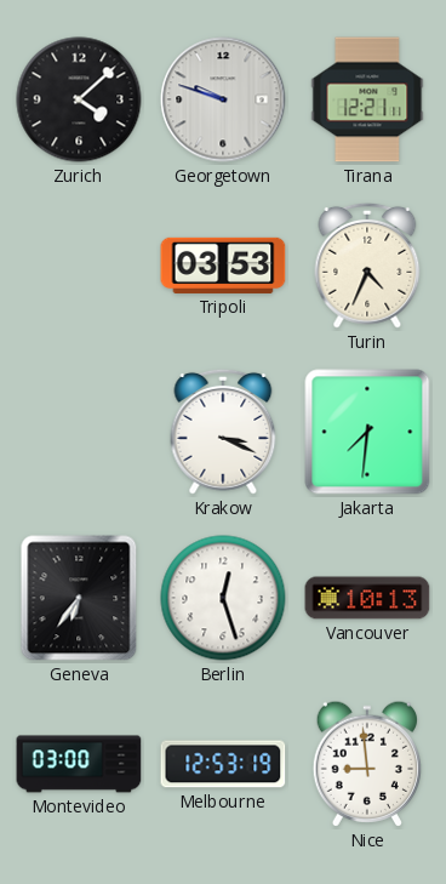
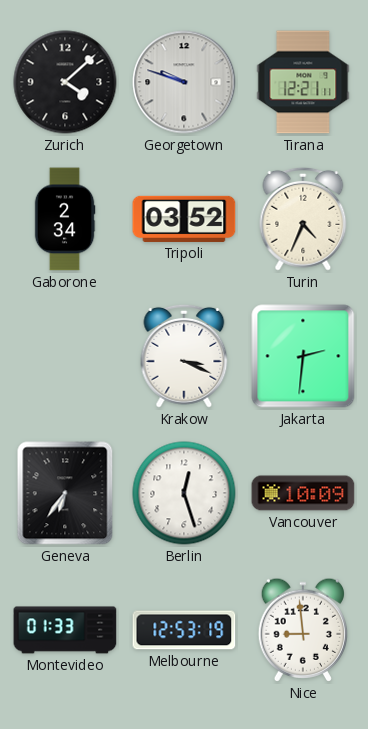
Gaborone: none -> 2:34 (65, 219)
Tripoli: 03:53 -> 03:52 (184, 219)
Jakarta: 7:31 -> 2:31 (303, 356)
Vancouver: 10:13 -> 10:09 (303, 493)
Montevideo: 03:00 -> 01:33 (65, 630)
